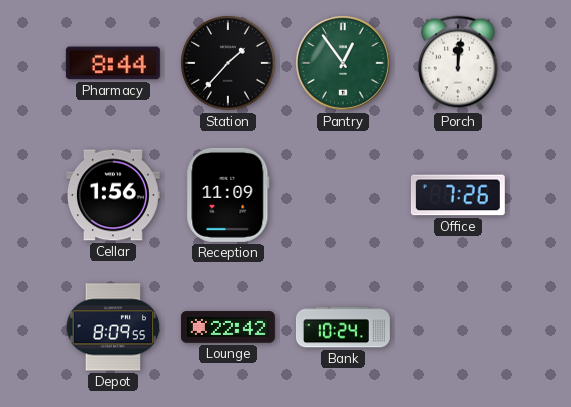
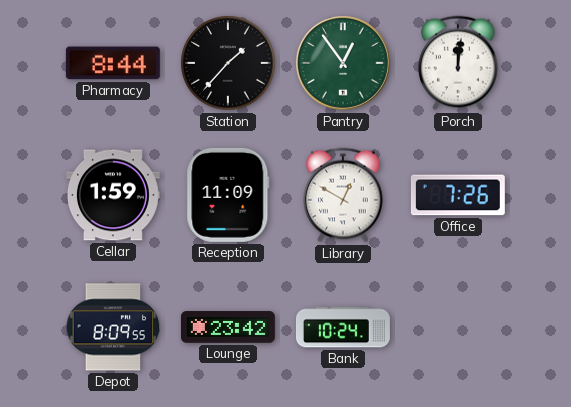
Cellar: 1:56 -> 1:59 (113, 195)
Library: none -> 12:50 (343, 195)
Lounge: 22:42 -> 23:42 (228, 327)
